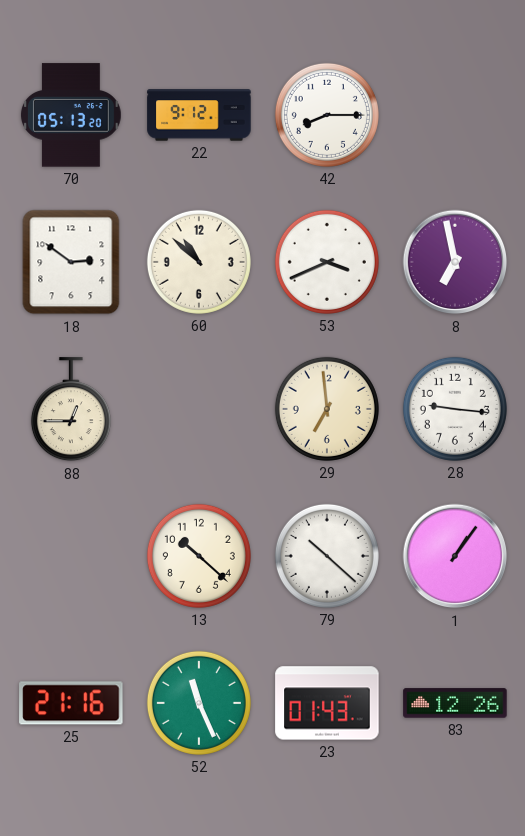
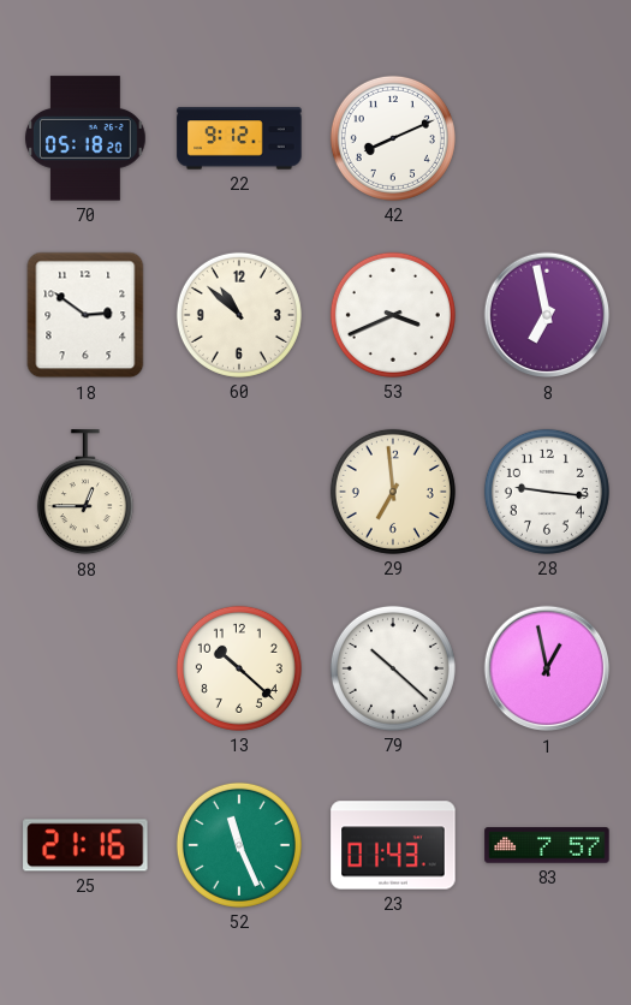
70: 05:13 -> 05:18 (85, 138)
42: 8:15 -> 8:11 (393, 138)
1: 1:06 -> 12:58 (547, 668)
83: 12:26 -> 7:57 (547, 845)
